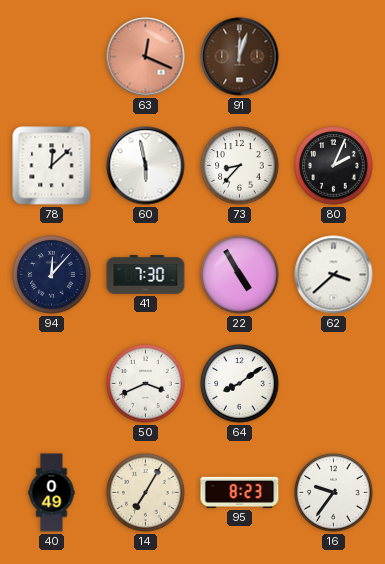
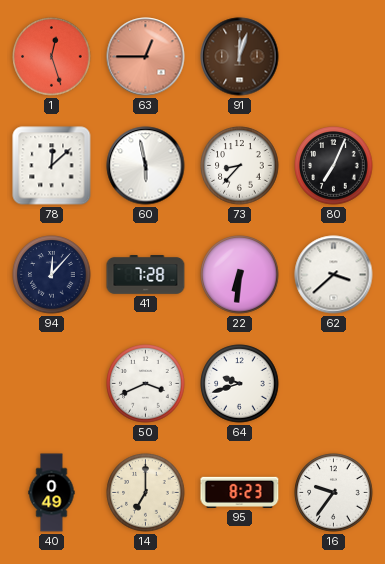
1: none -> 12:27 (52, 57)
63: 12:19 -> 12:45 (146, 57)
80: 2:04 -> 7:04 (334, 166)
41: 7:30 -> 7:28 (146, 275)
22: 4:55 -> 6:31 (240, 275)
64: 8:09 -> 9:42 (240, 384)
14: 7:05 -> 7:00 (146, 493)
